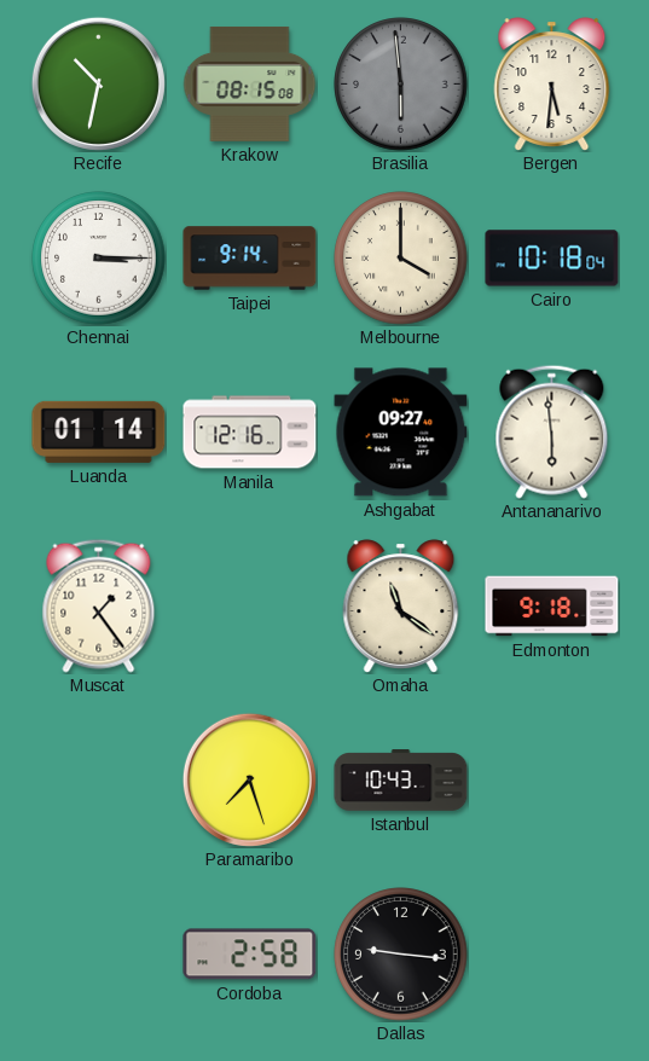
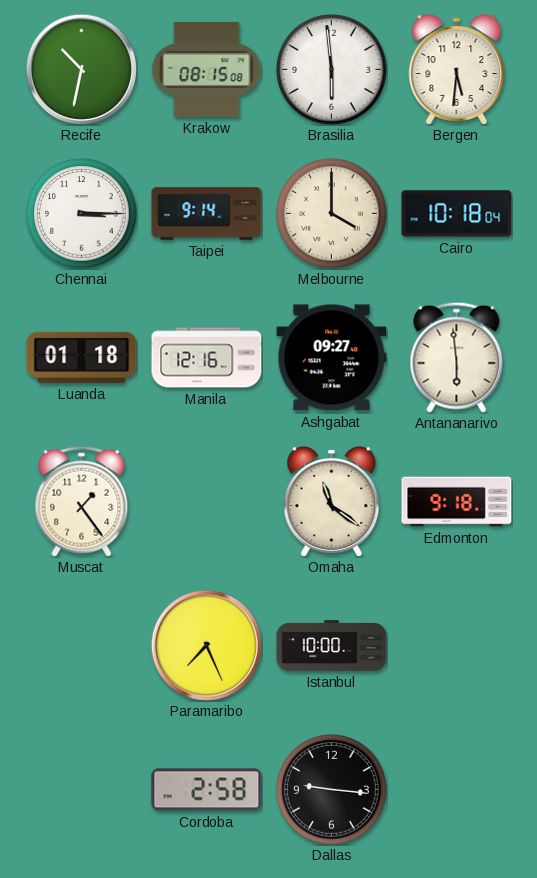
Brasilia dial: grey -> white (332, 70)
Luanda: 01:14 -> 01:18 (82, 357)
Paramaribo: 7:27 -> 7:26 (206, 645)
Istanbul: 10:43 -> 10:00 (332, 646)
